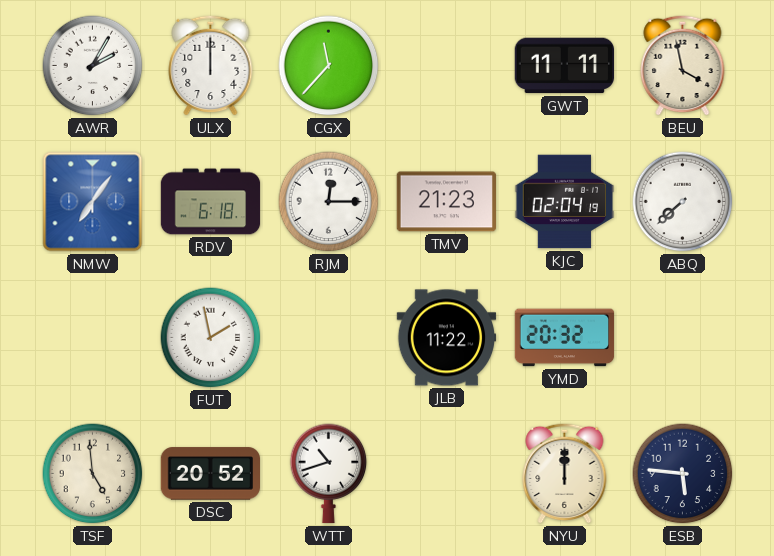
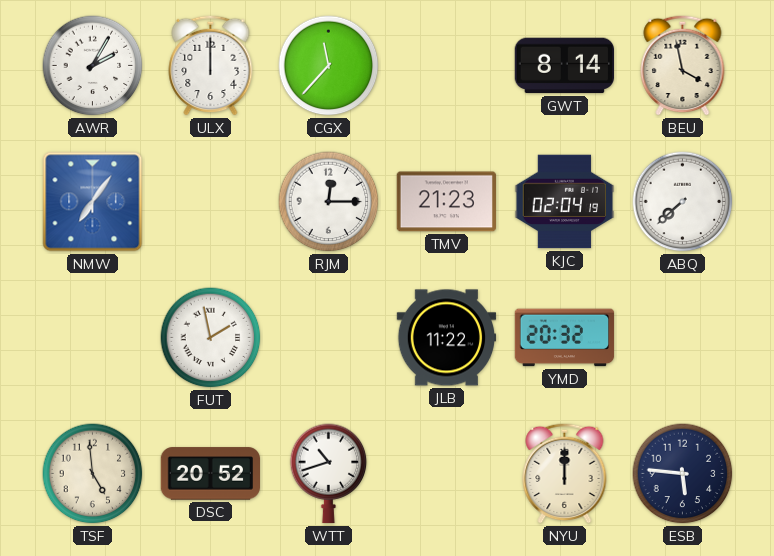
GWT: 11:11 -> 8:14 (564, 66)
RDV: 6:18 -> none (211, 202)
